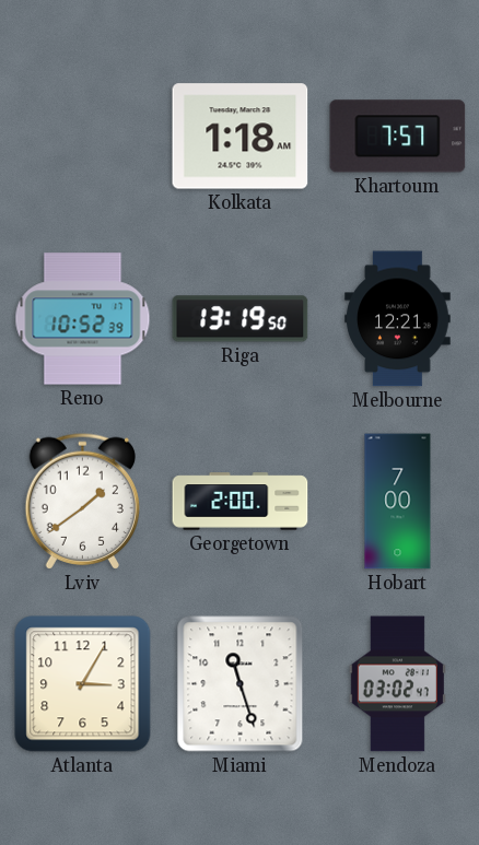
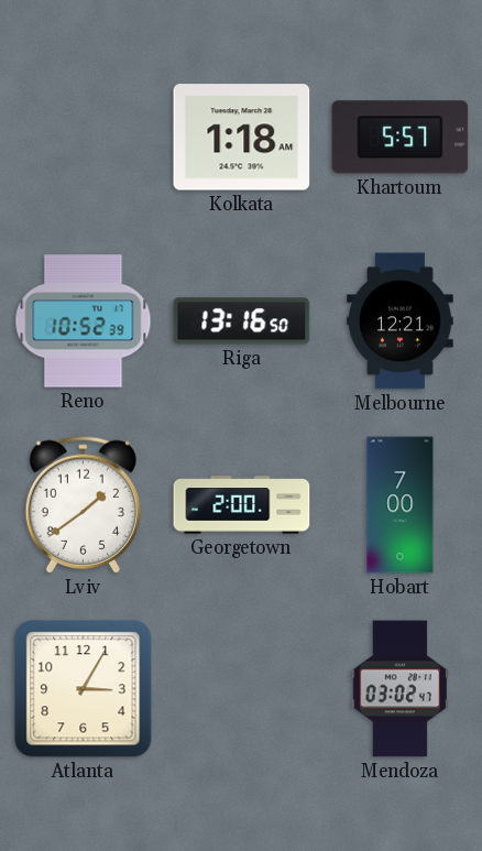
Khartoum: 7:57 -> 5:57 (401, 138)
Riga: 13:19 -> 13:16 (242, 321)
Miami: 11:27 -> none (241, 684)
